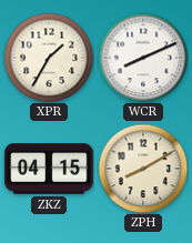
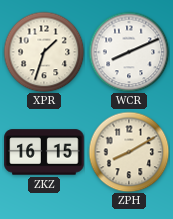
XPR: 1:35 -> 1:33 (44, 52)
ZKZ: 04:15 -> 16:15 (44, 152)
